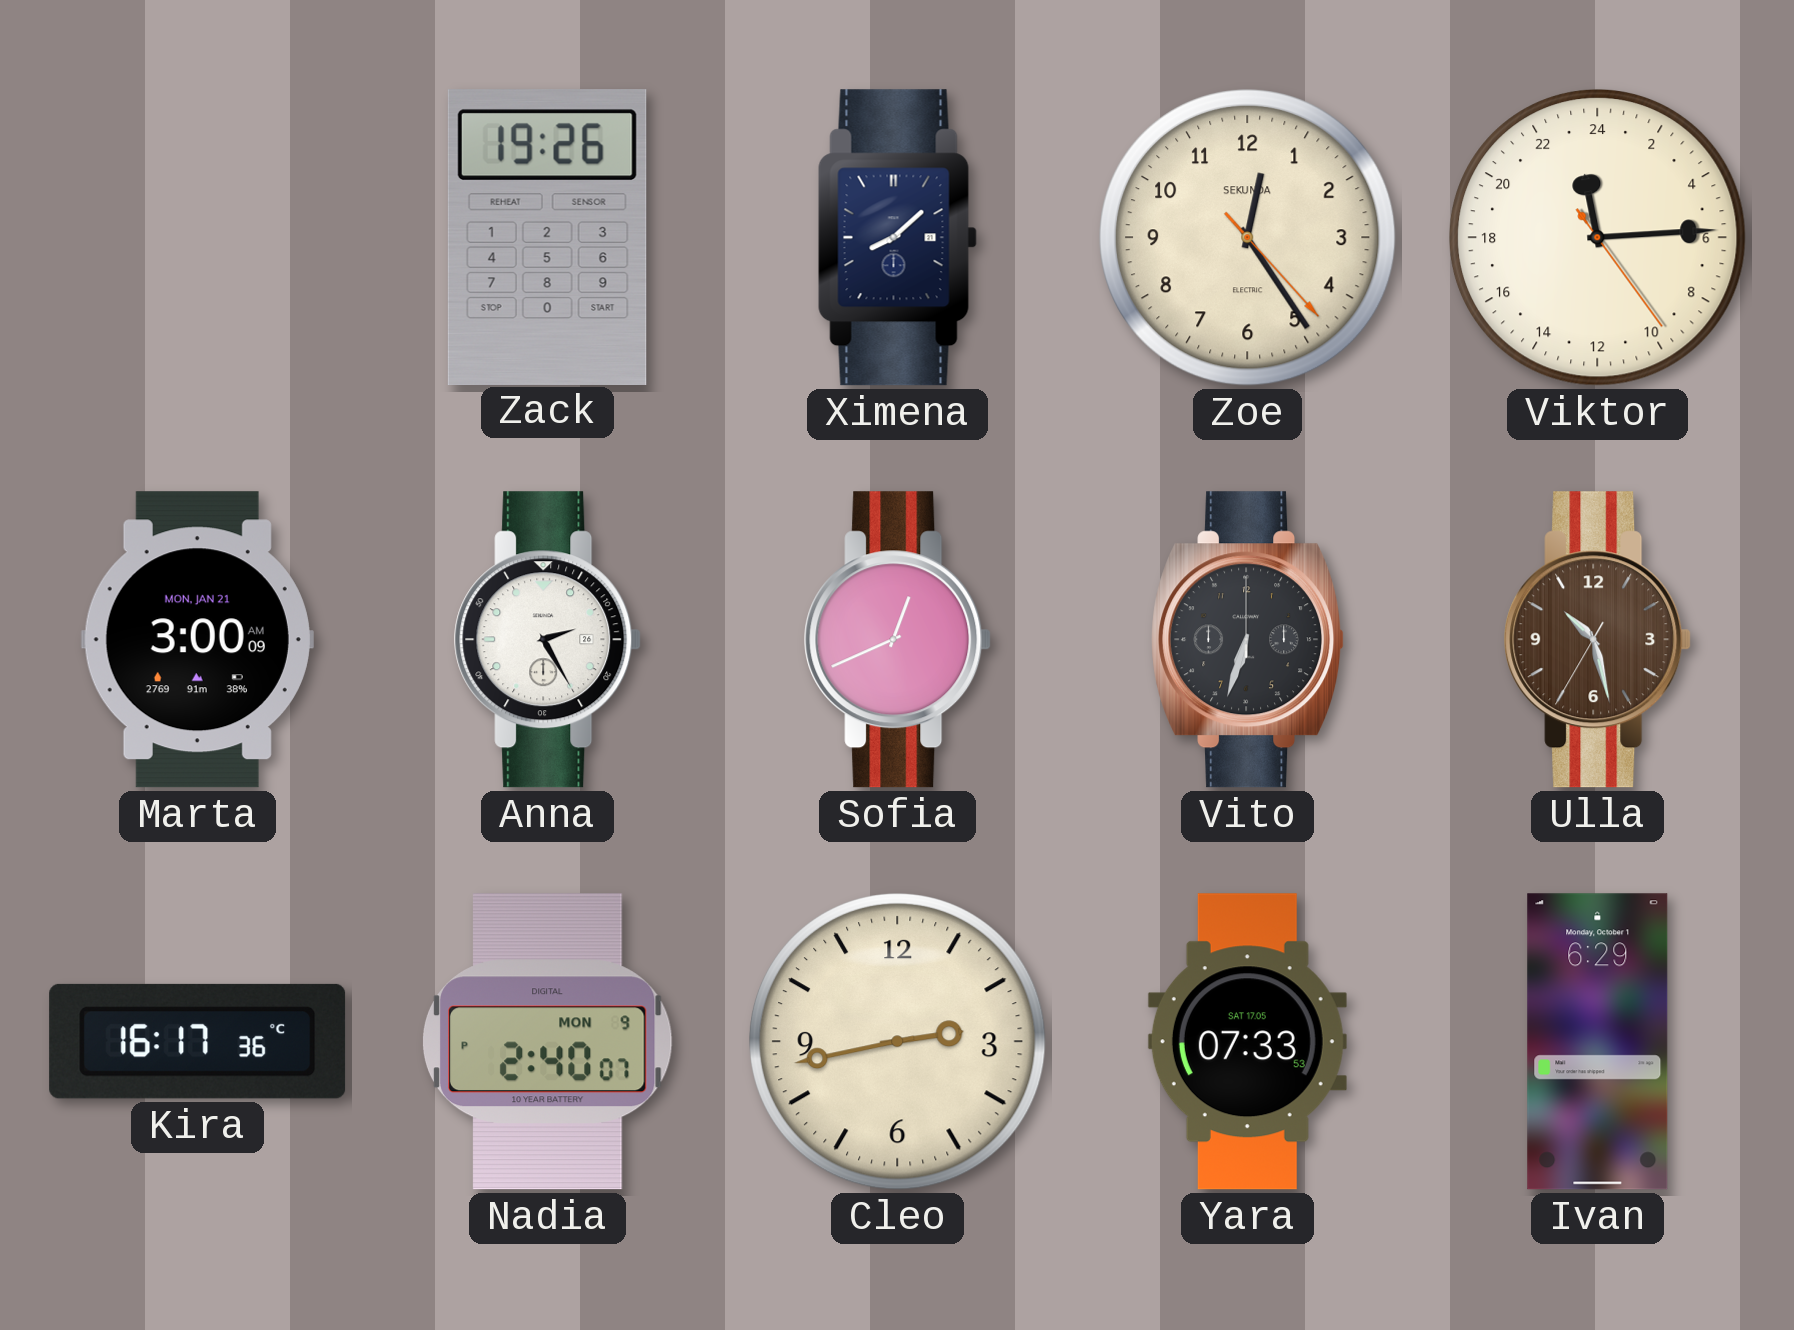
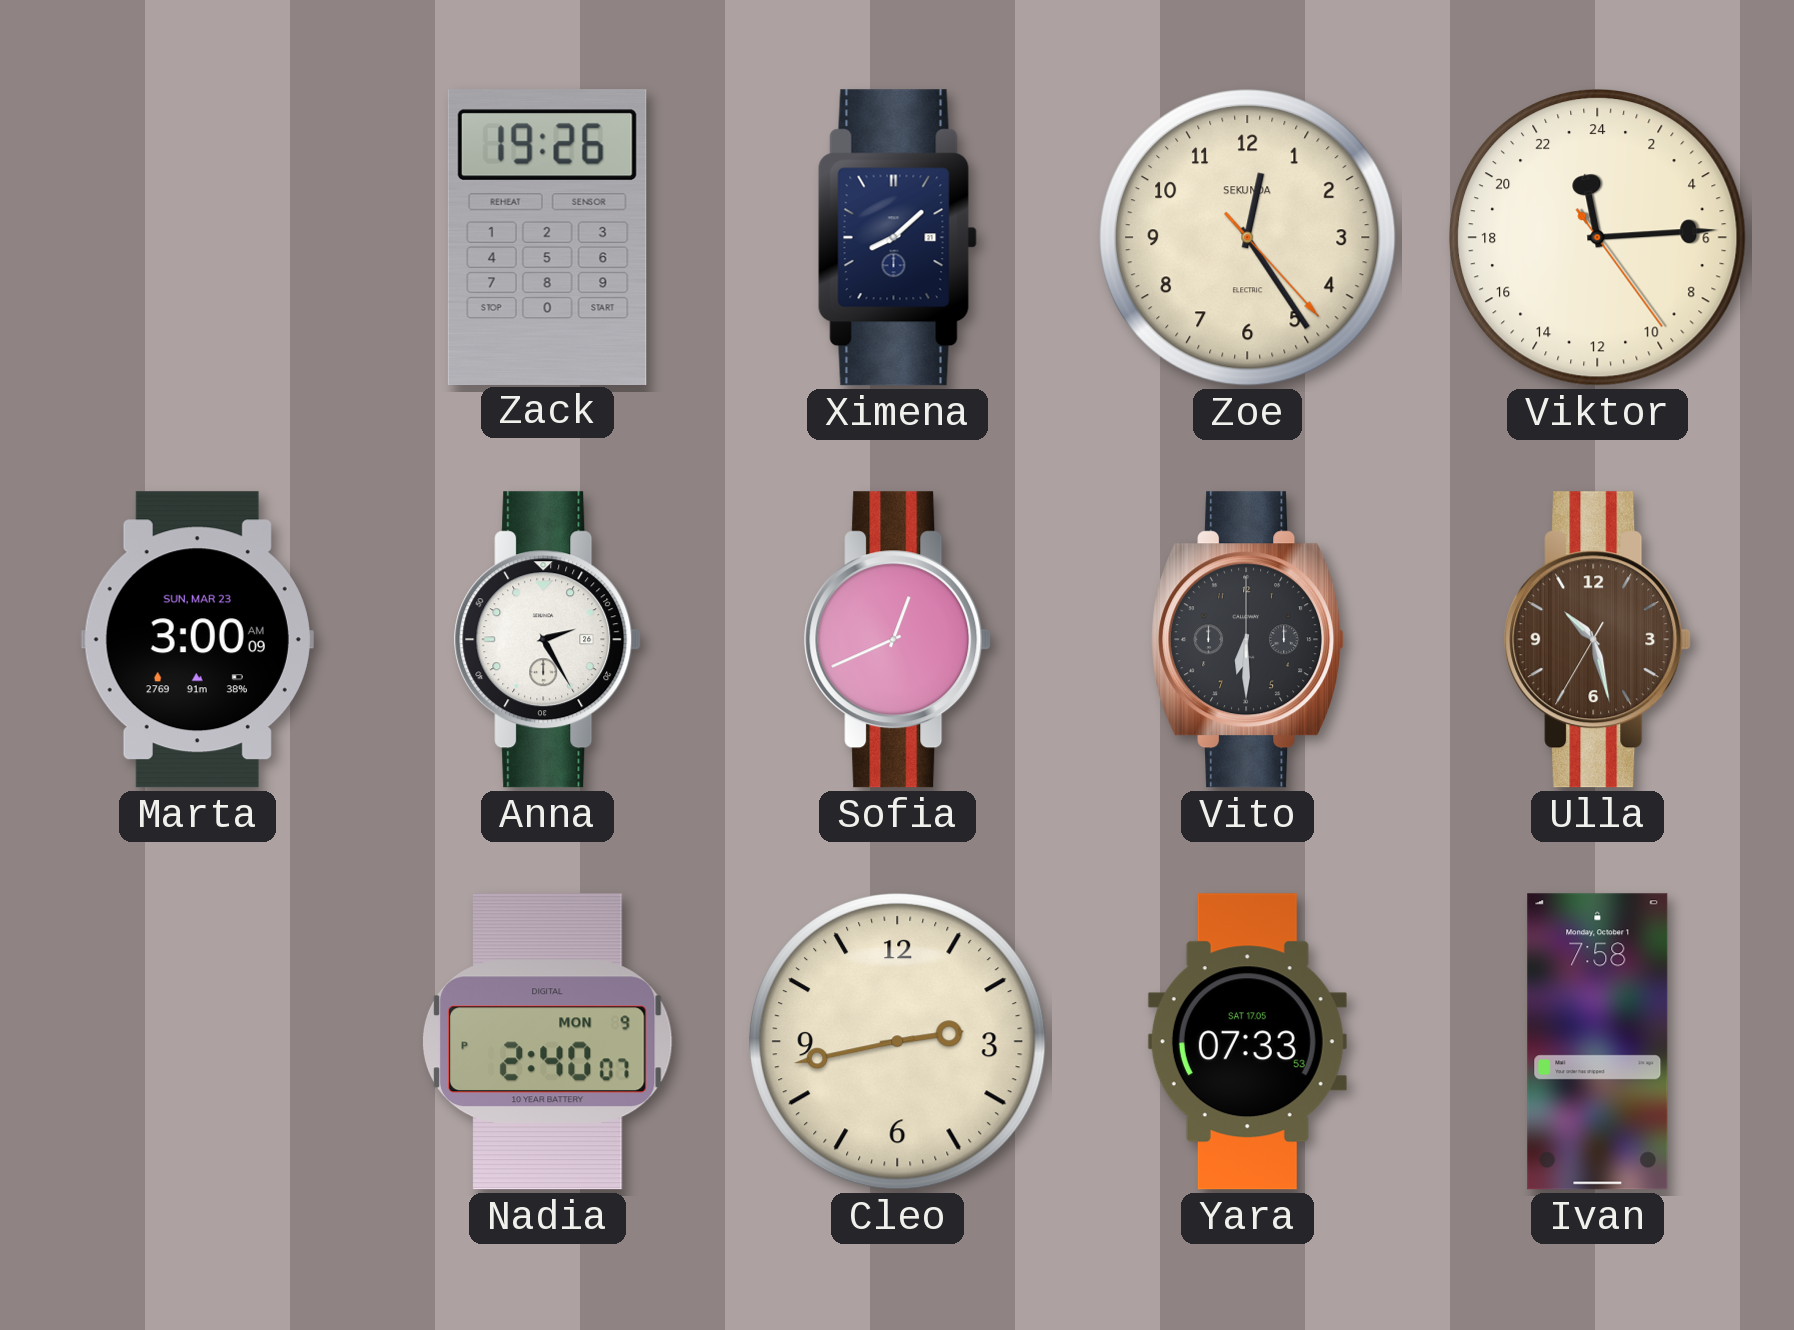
Marta date: MON, JAN 21 -> SUN, MAR 23 (197, 640)
Vito: 6:33 -> 6:30 (1248, 640)
Kira: 16:17 -> none (198, 1041)
Ivan: 6:29 -> 7:58 (1598, 1042)
